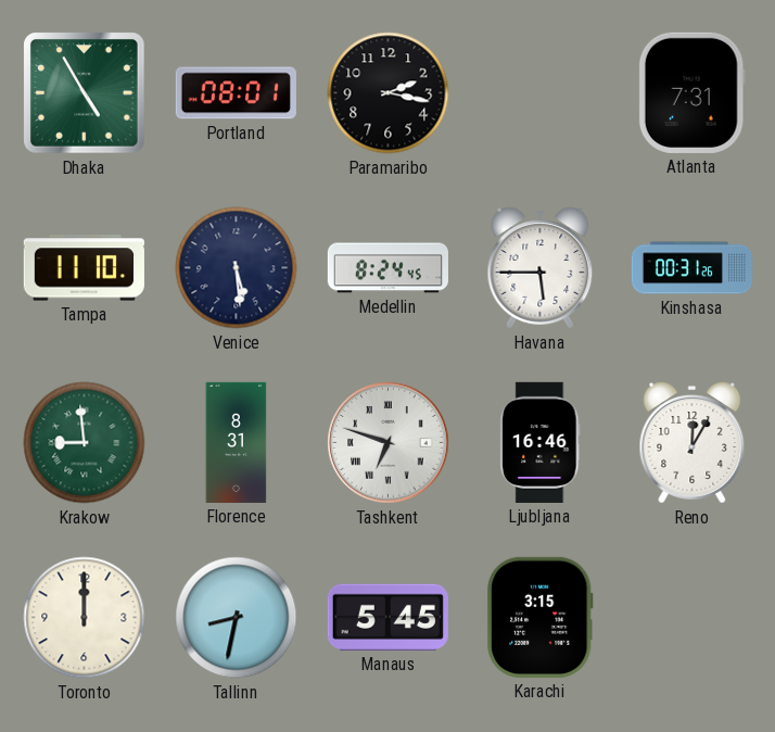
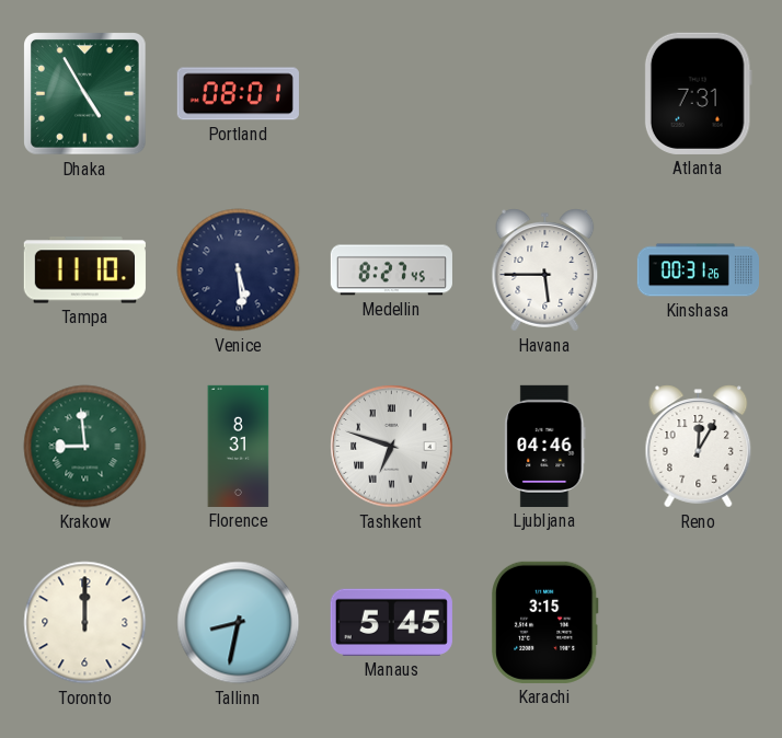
Paramaribo: 2:17 -> none (389, 93)
Medellin: 8:24 -> 8:27 (391, 270)
Ljubljana: 16:46 -> 04:46 (545, 446)
